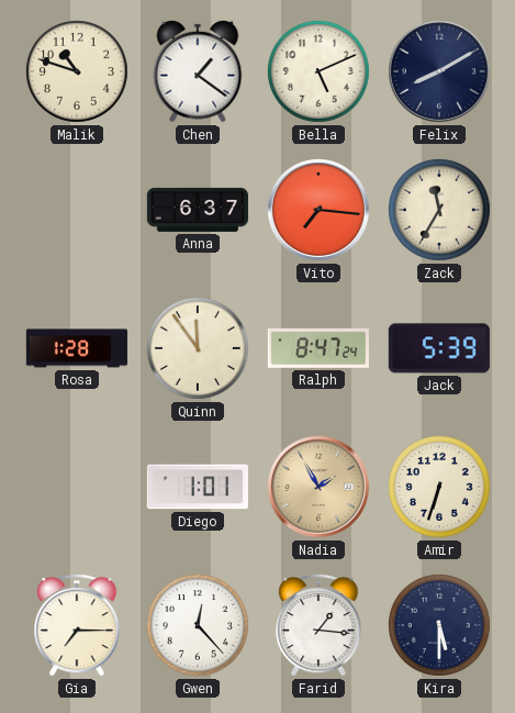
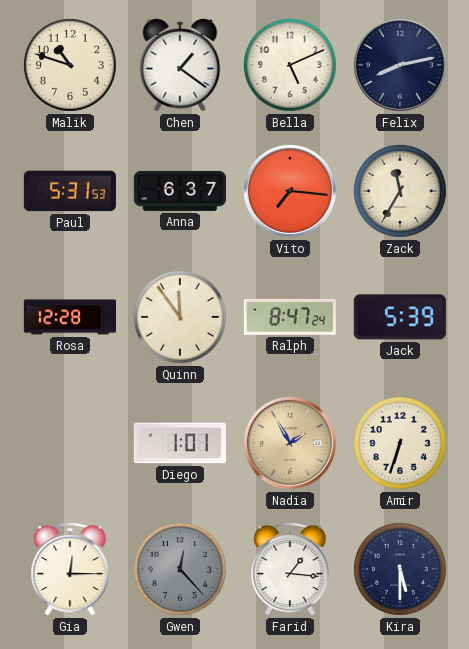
Felix: 8:10 -> 8:13 (400, 65)
Paul: none -> 5:31 (70, 191)
Rosa: 1:28 -> 12:28 (69, 317)
Gia: 7:15 -> 12:15 (70, 569)
Gwen dial: white -> grey (180, 569)
